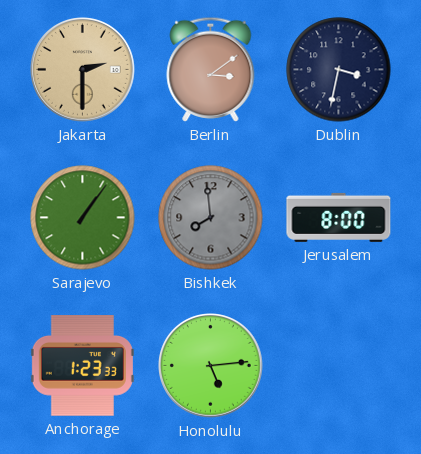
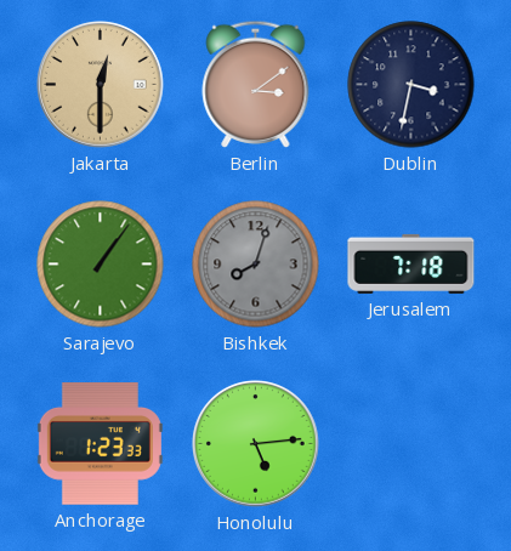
Jakarta: 2:30 -> 12:30 (101, 85)
Bishkek: 7:59 -> 8:03 (256, 265)
Jerusalem: 8:00 -> 7:18 (411, 263)
